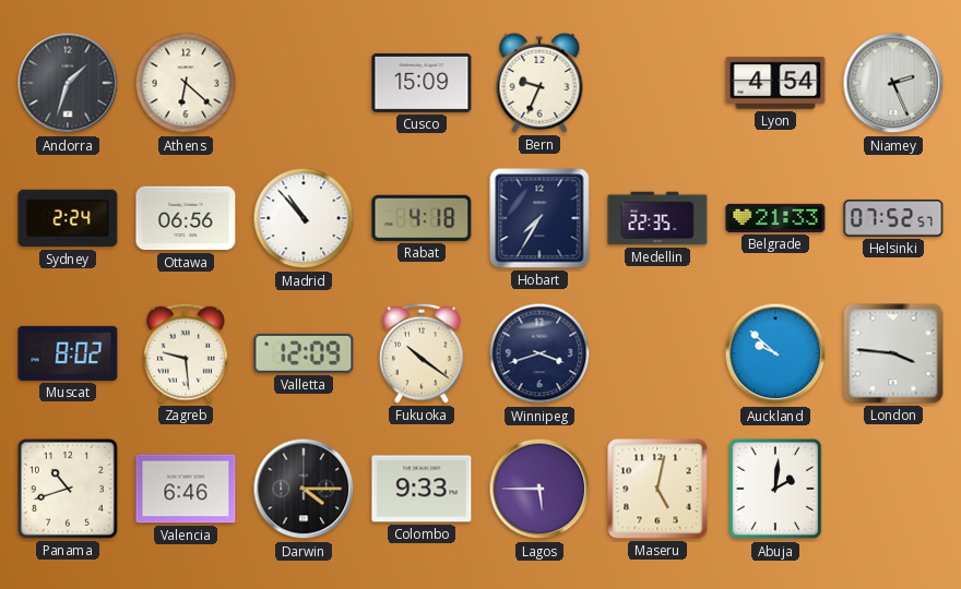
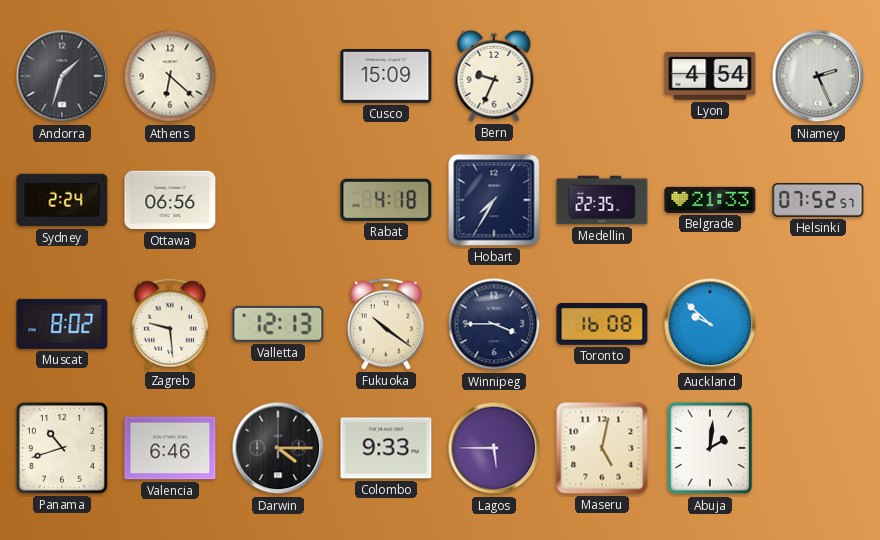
Madrid: 10:53 -> none (304, 218)
Valletta: 12:09 -> 12:13 (278, 324)
Winnipeg: 3:42 -> 3:45 (494, 324)
Toronto: none -> 16:08 (602, 325)
London: 3:46 -> none (893, 353)
